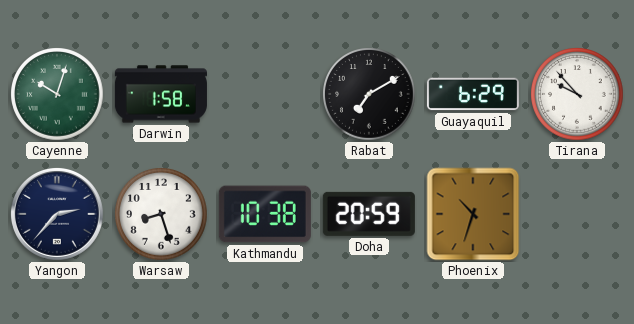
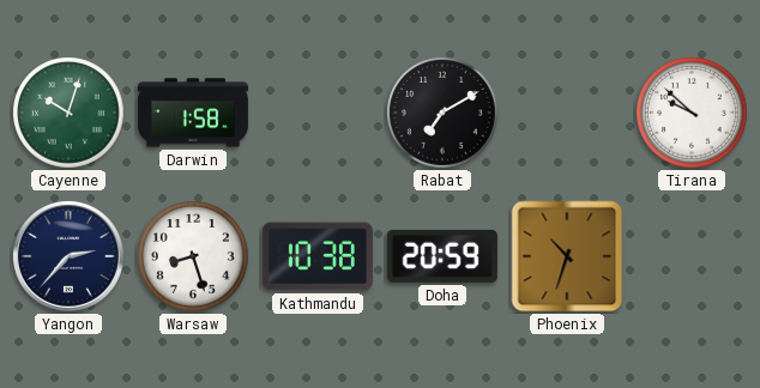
Guayaquil: 6:29 -> none (473, 94)
Tirana: 9:53 -> 9:52 (692, 113)
